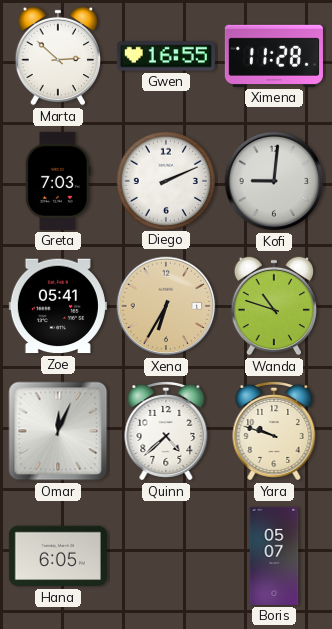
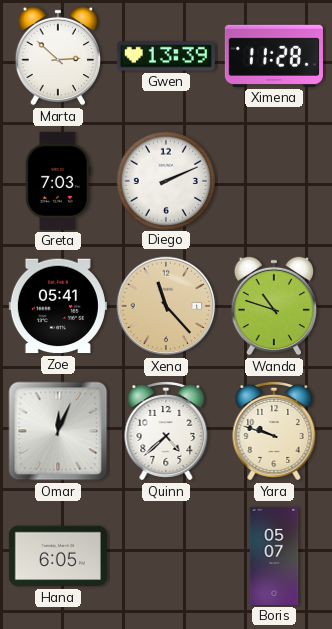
Gwen: 16:55 -> 13:39 (166, 56)
Kofi: 9:01 -> none (274, 181)
Xena: 6:35 -> 11:23 (166, 306)
